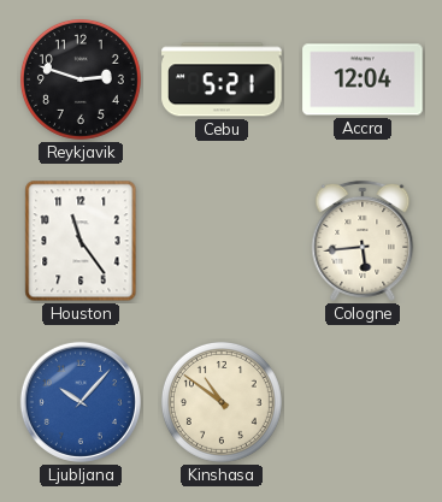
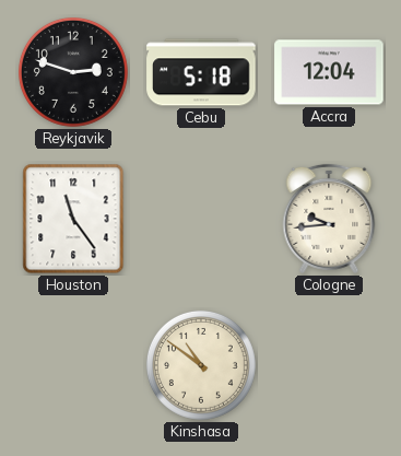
Cebu: 5:21 -> 5:18 (201, 72)
Cologne: 5:44 -> 9:44 (329, 219)
Ljubljana: 10:07 -> none (81, 402)
